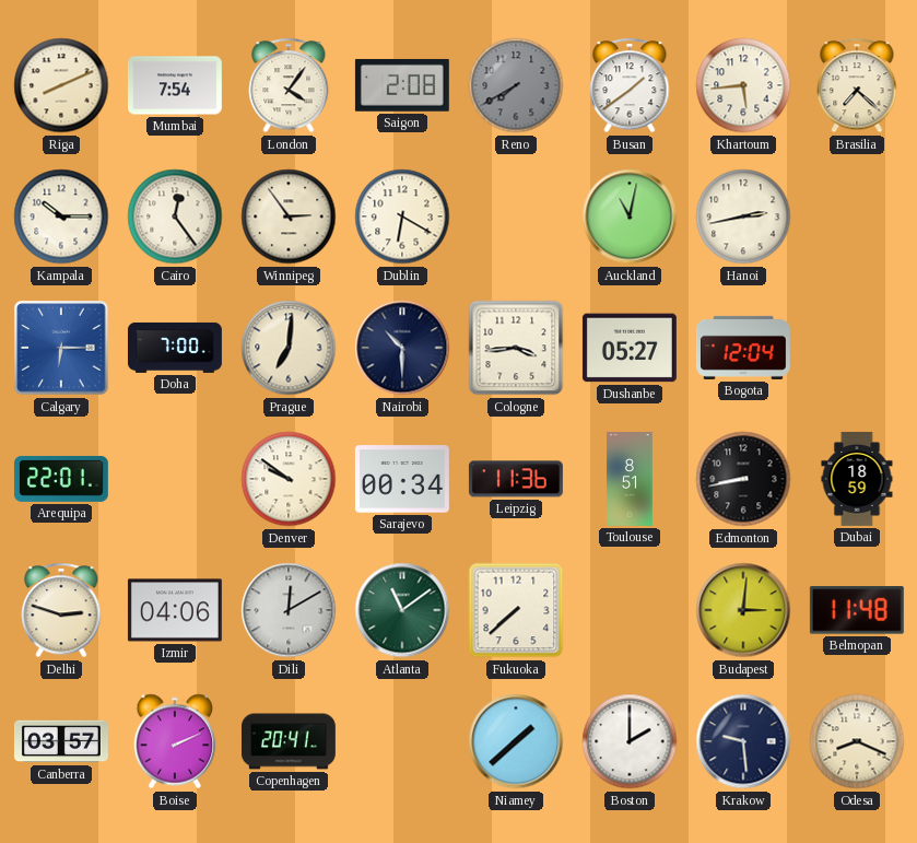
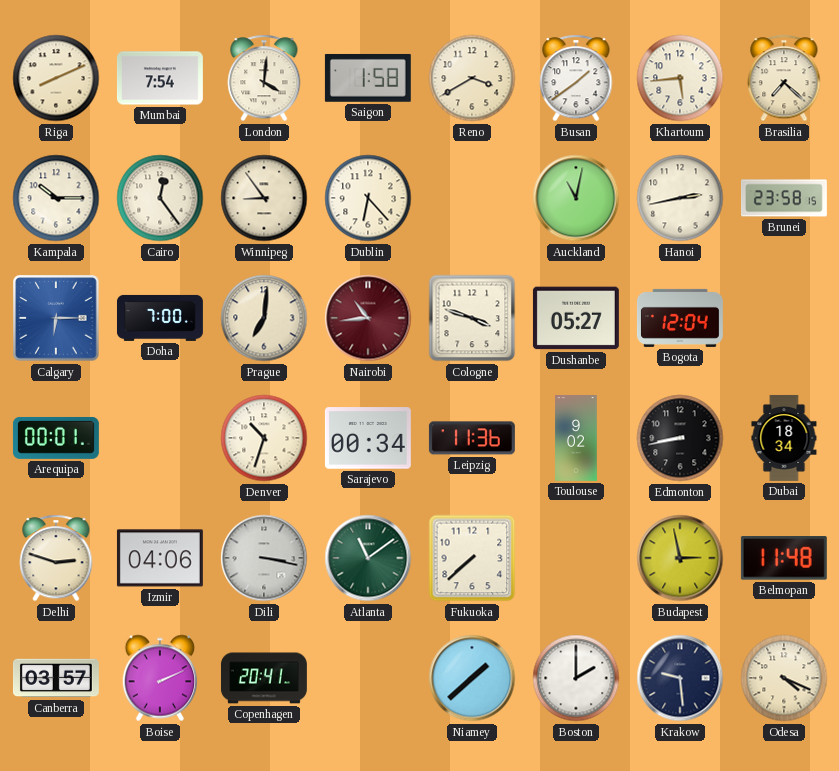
London: 4:06 -> 4:01 (264, 78)
Saigon: 2:08 -> 1:58 (368, 78)
Reno: 7:40 -> 3:40 (472, 78)
Reno dial: grey -> cream (472, 78)
Winnipeg: 2:54 -> 8:54 (264, 198)
Dublin: 6:20 -> 6:23 (368, 198)
Brunei: none -> 23:58 (784, 198)
Nairobi: 10:30 -> 10:44 (368, 318)
Nairobi dial: navy -> burgundy (368, 318)
Cologne: 3:44 -> 3:48 (472, 318)
Arequipa: 22:01 -> 00:01 (56, 438)
Denver: 9:51 -> 10:33 (264, 438)
Toulouse: 8:51 -> 9:02 (576, 439)
Dubai: 18:59 -> 18:34 (784, 438)
Dili: 12:10 -> 3:17 (264, 558)
Budapest: 3:01 -> 2:58 (680, 558)
Odesa: 8:19 -> 4:19 (784, 678)
